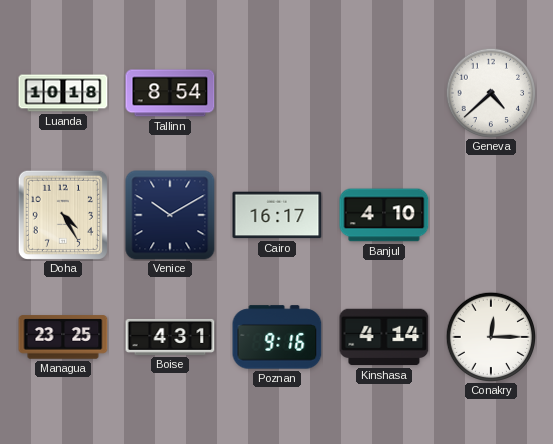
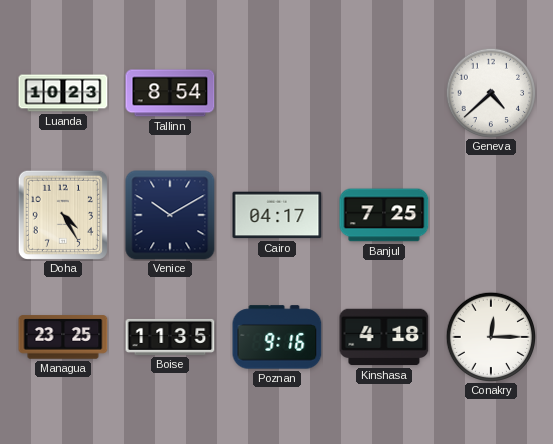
Luanda: 10:18 -> 10:23 (63, 93)
Cairo: 16:17 -> 04:17 (277, 215)
Banjul: 4:10 -> 7:25 (384, 215)
Boise: 4:31 -> 11:35 (170, 337)
Kinshasa: 4:14 -> 4:18 (384, 337)
